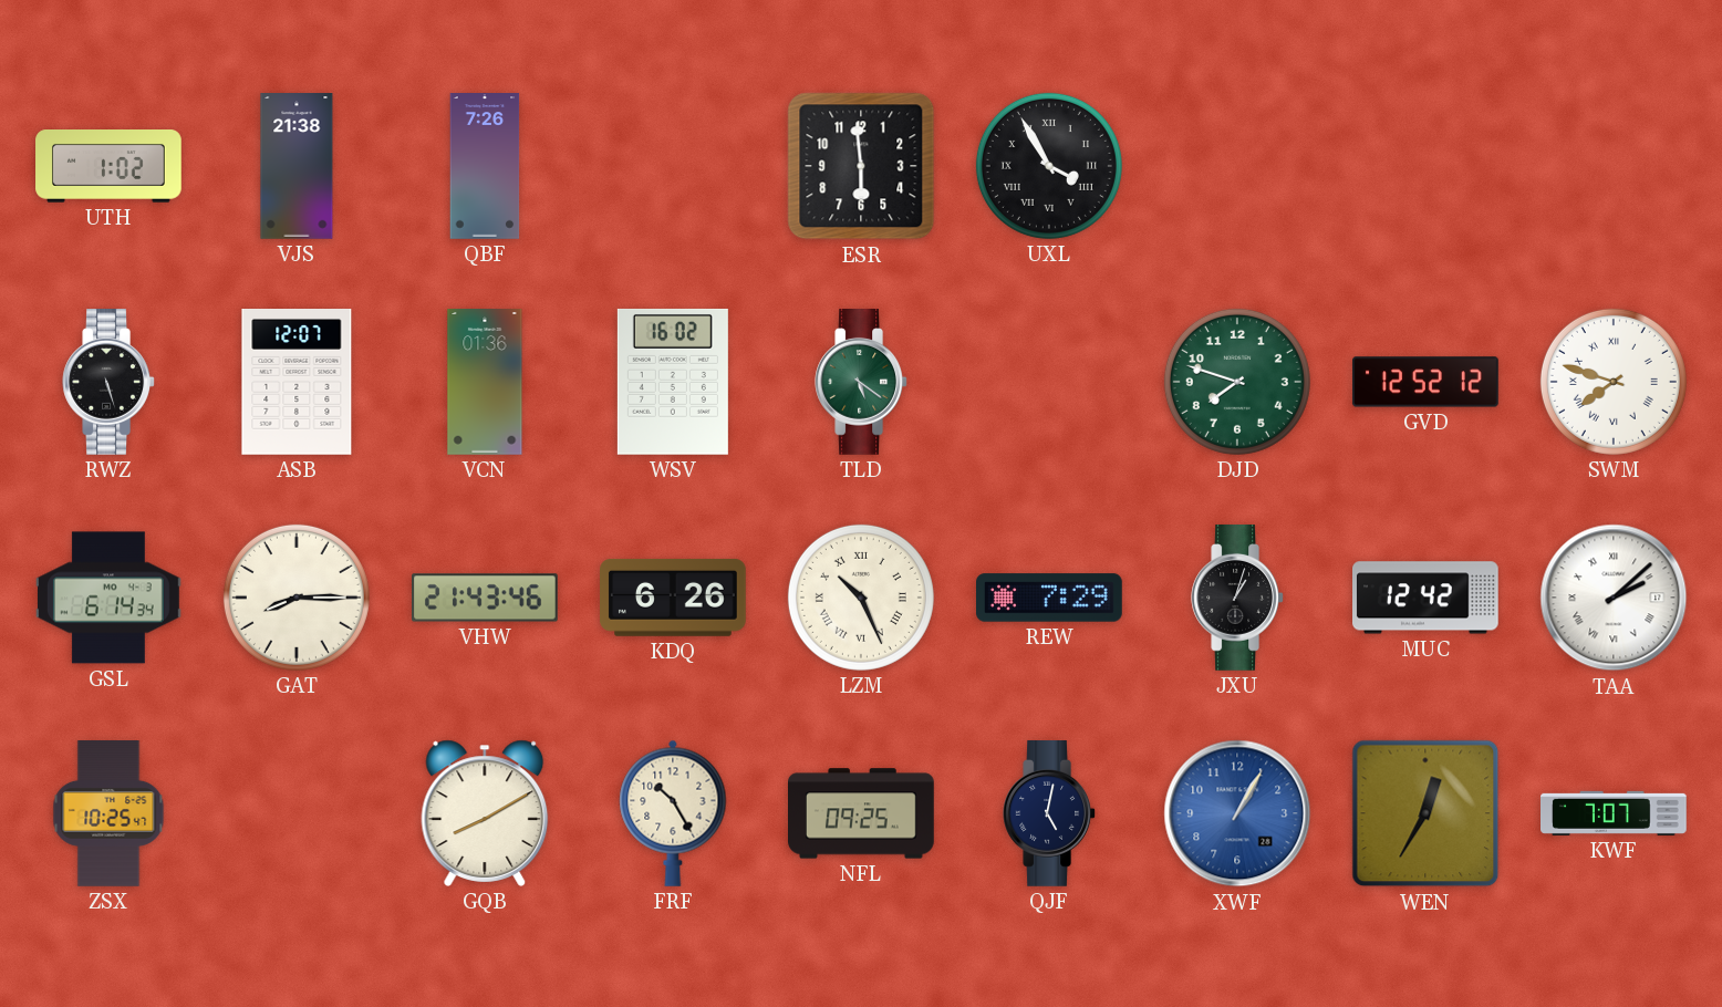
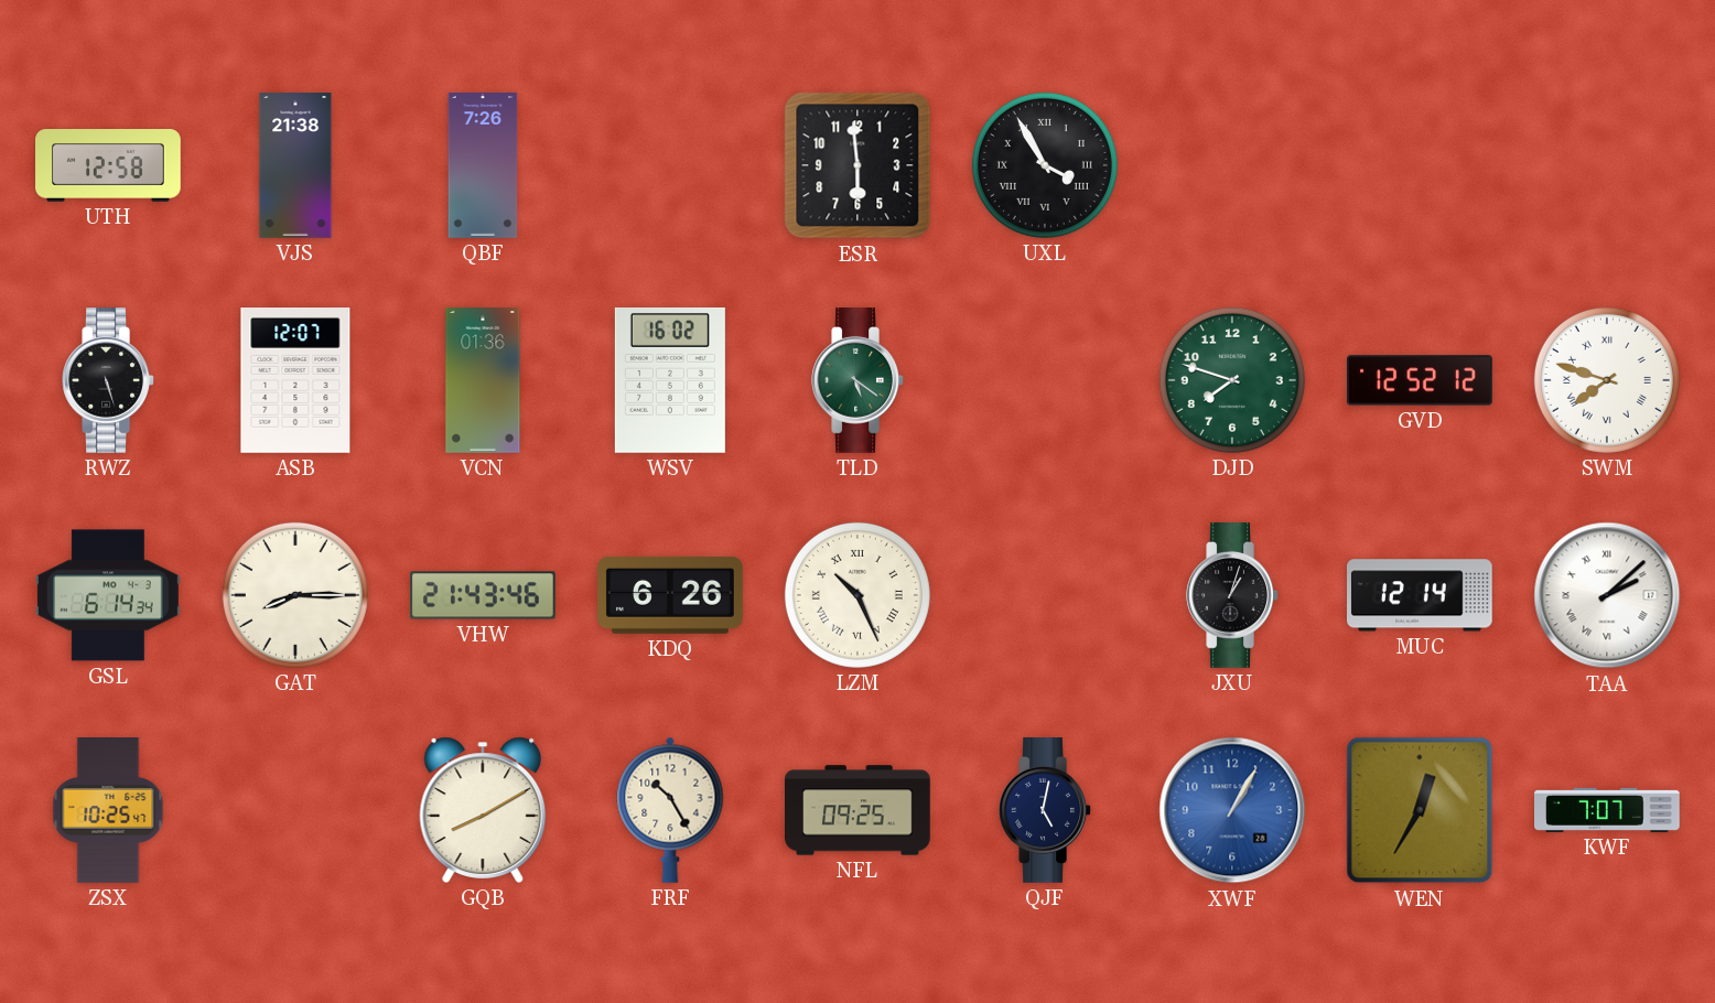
UTH: 1:02 -> 12:58 (108, 166)
REW: 7:29 -> none (1050, 598)
MUC: 12:42 -> 12:14 (1421, 595)
